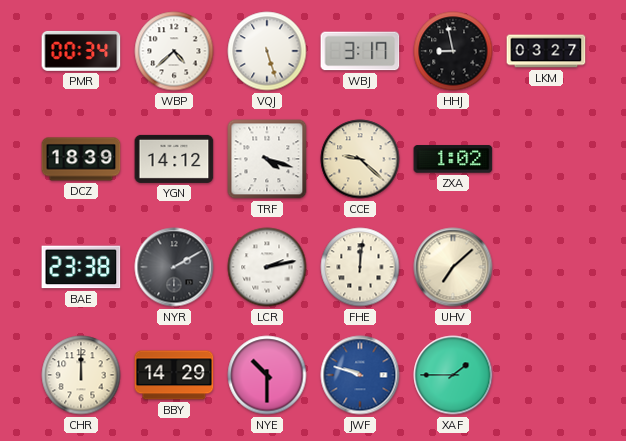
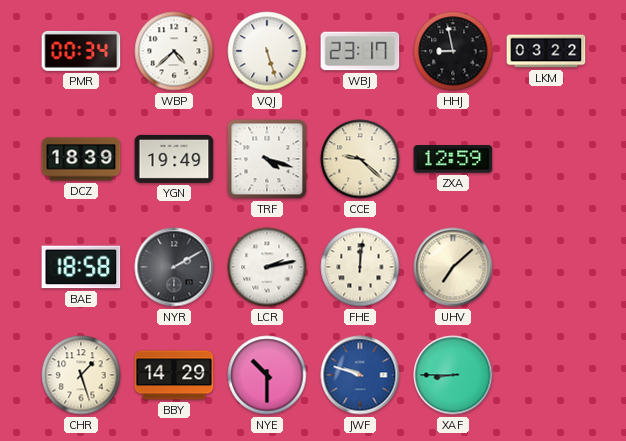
WBJ: 3:17 -> 23:17 (360, 51)
LKM: 03:27 -> 03:22 (546, 51)
YGN: 14:12 -> 19:49 (174, 159)
ZXA: 1:02 -> 12:59 (453, 159)
BAE: 23:38 -> 18:58 (81, 267)
CHR: 12:00 -> 1:27 (81, 375)
XAF: 1:45 -> 8:45 (453, 375)
